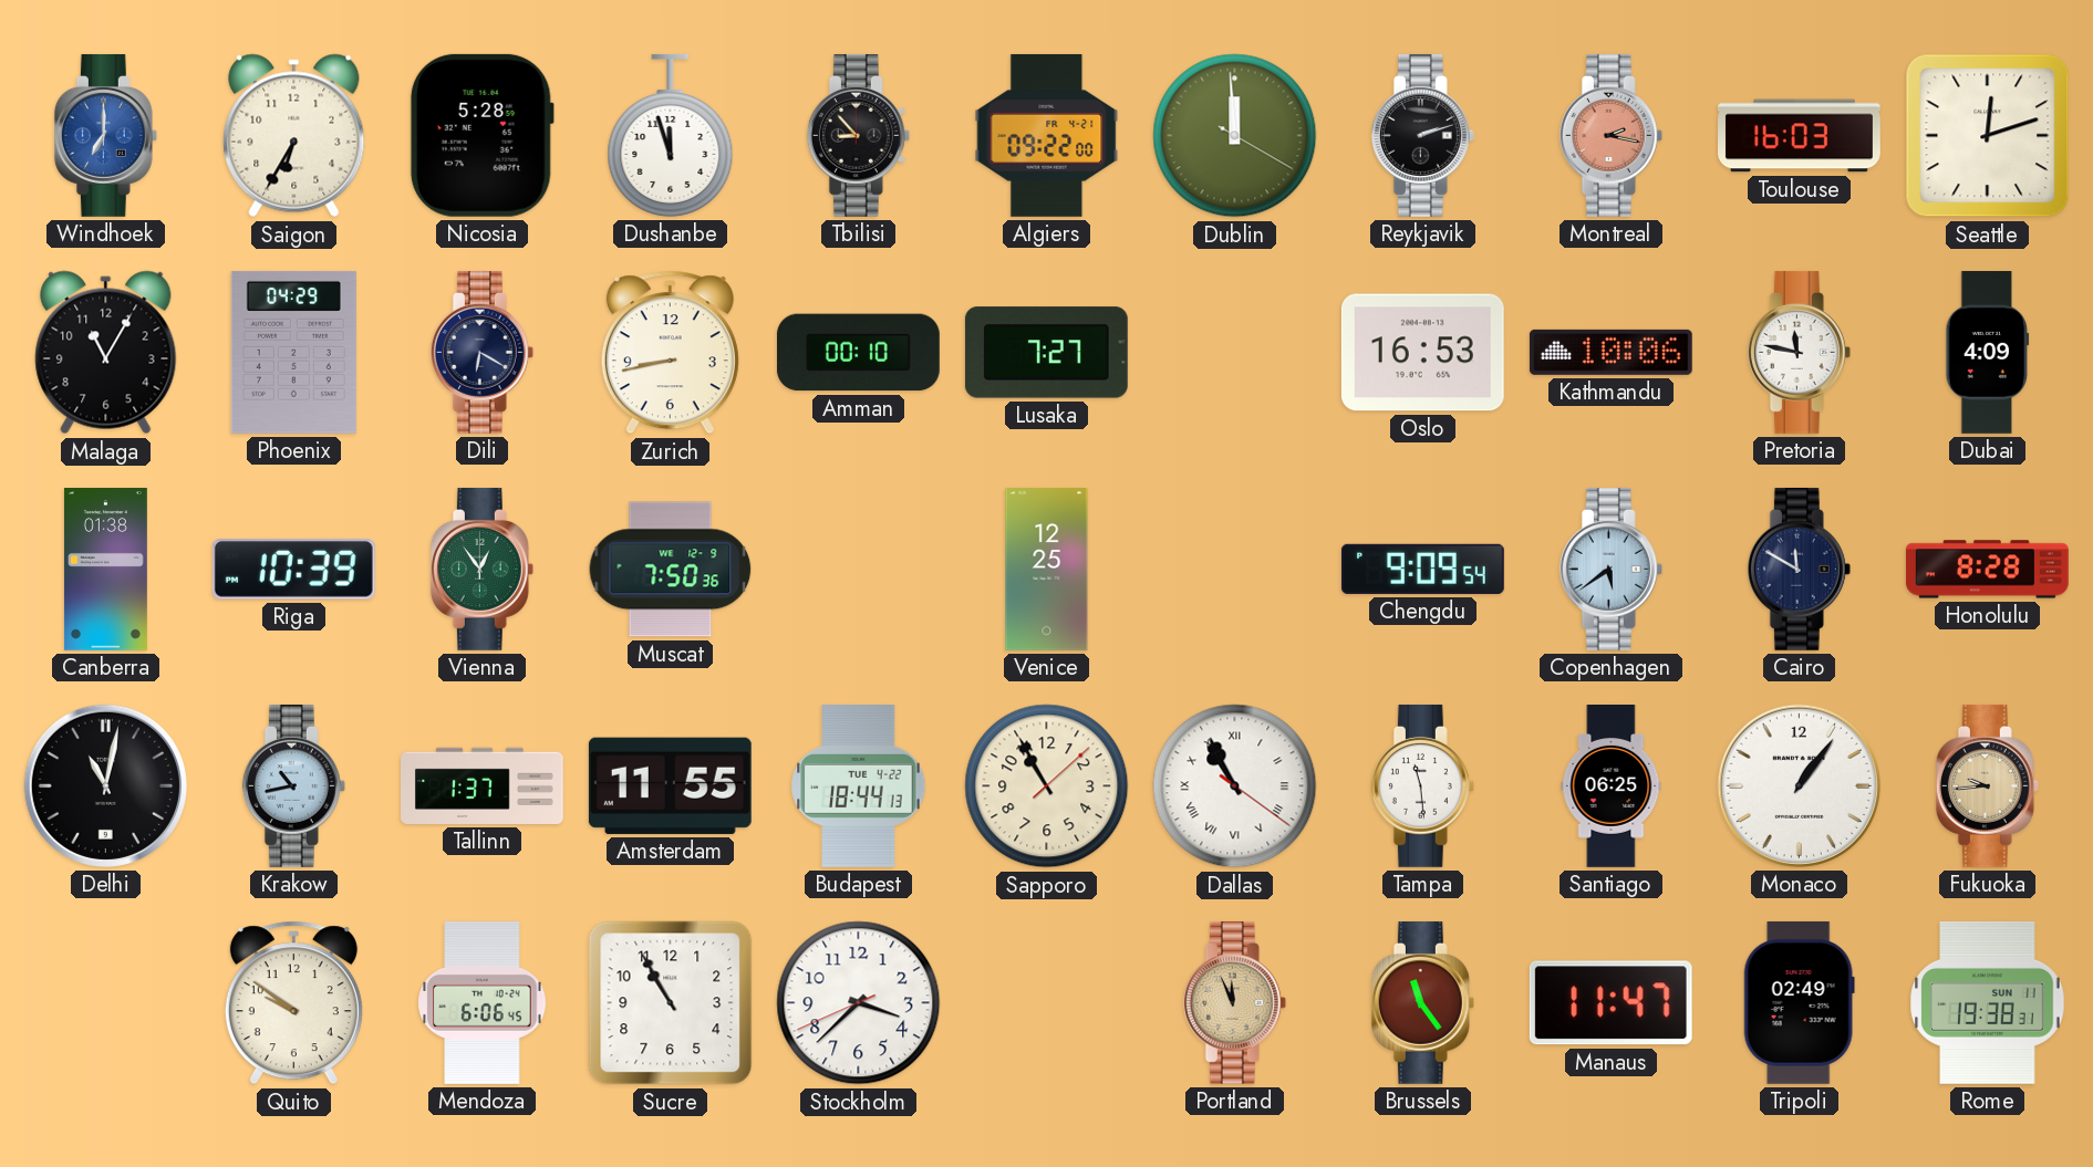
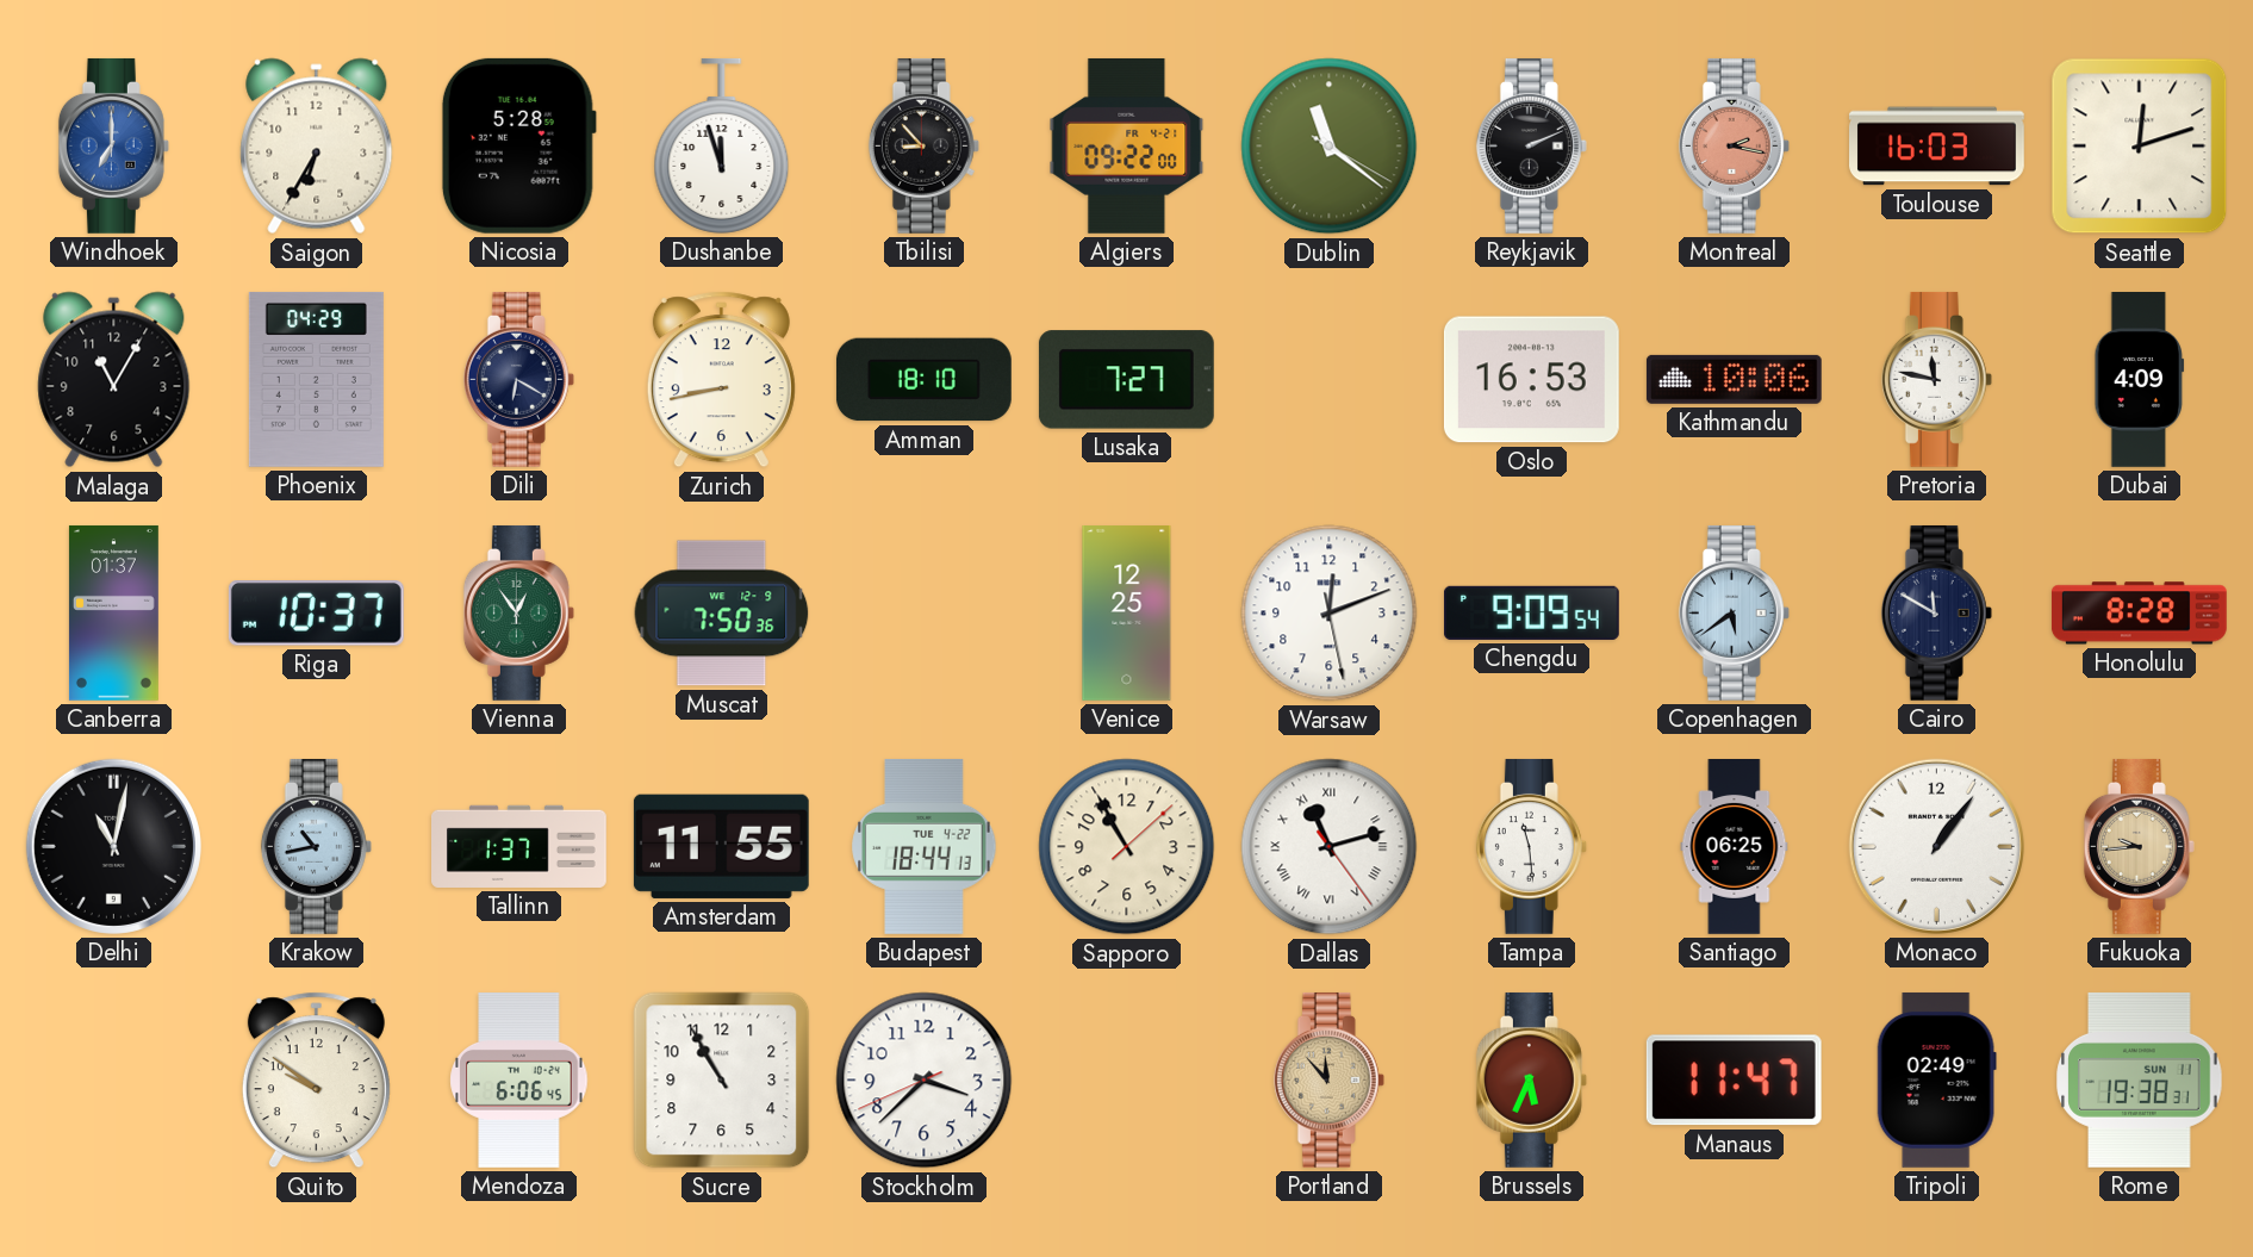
Dublin: 11:59 -> 11:21 (1330, 147)
Reykjavik: 2:12 -> 2:11 (1531, 145)
Amman: 00:10 -> 18:10 (923, 380)
Canberra: 01:38 -> 01:37 (113, 614)
Riga: 10:39 -> 10:37 (316, 614)
Warsaw: none -> 12:11 (1330, 614)
Dallas: 10:55 -> 11:12 (1330, 847)
Portland: 11:56 -> 11:53 (1328, 1079)
Brussels: 11:24 -> 5:34 (1531, 1079)
